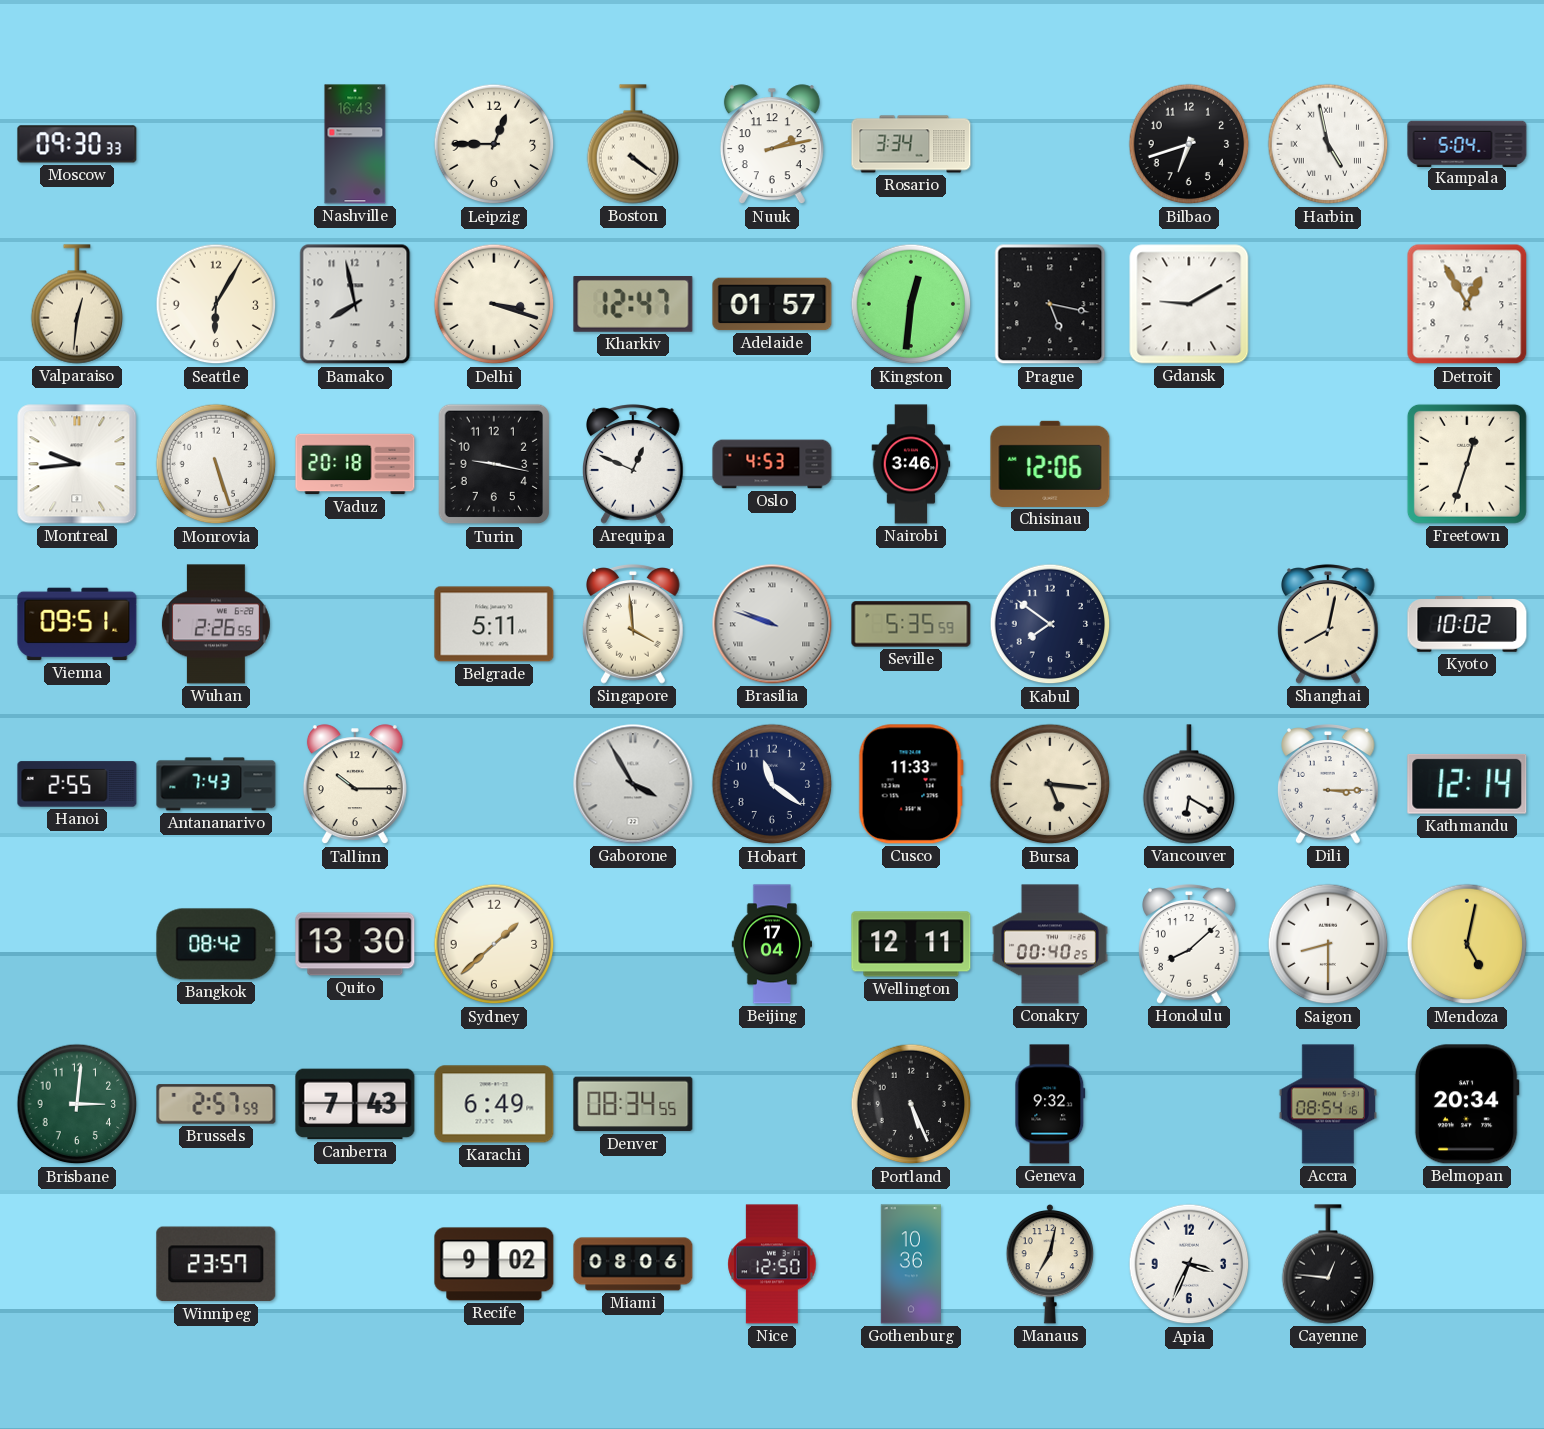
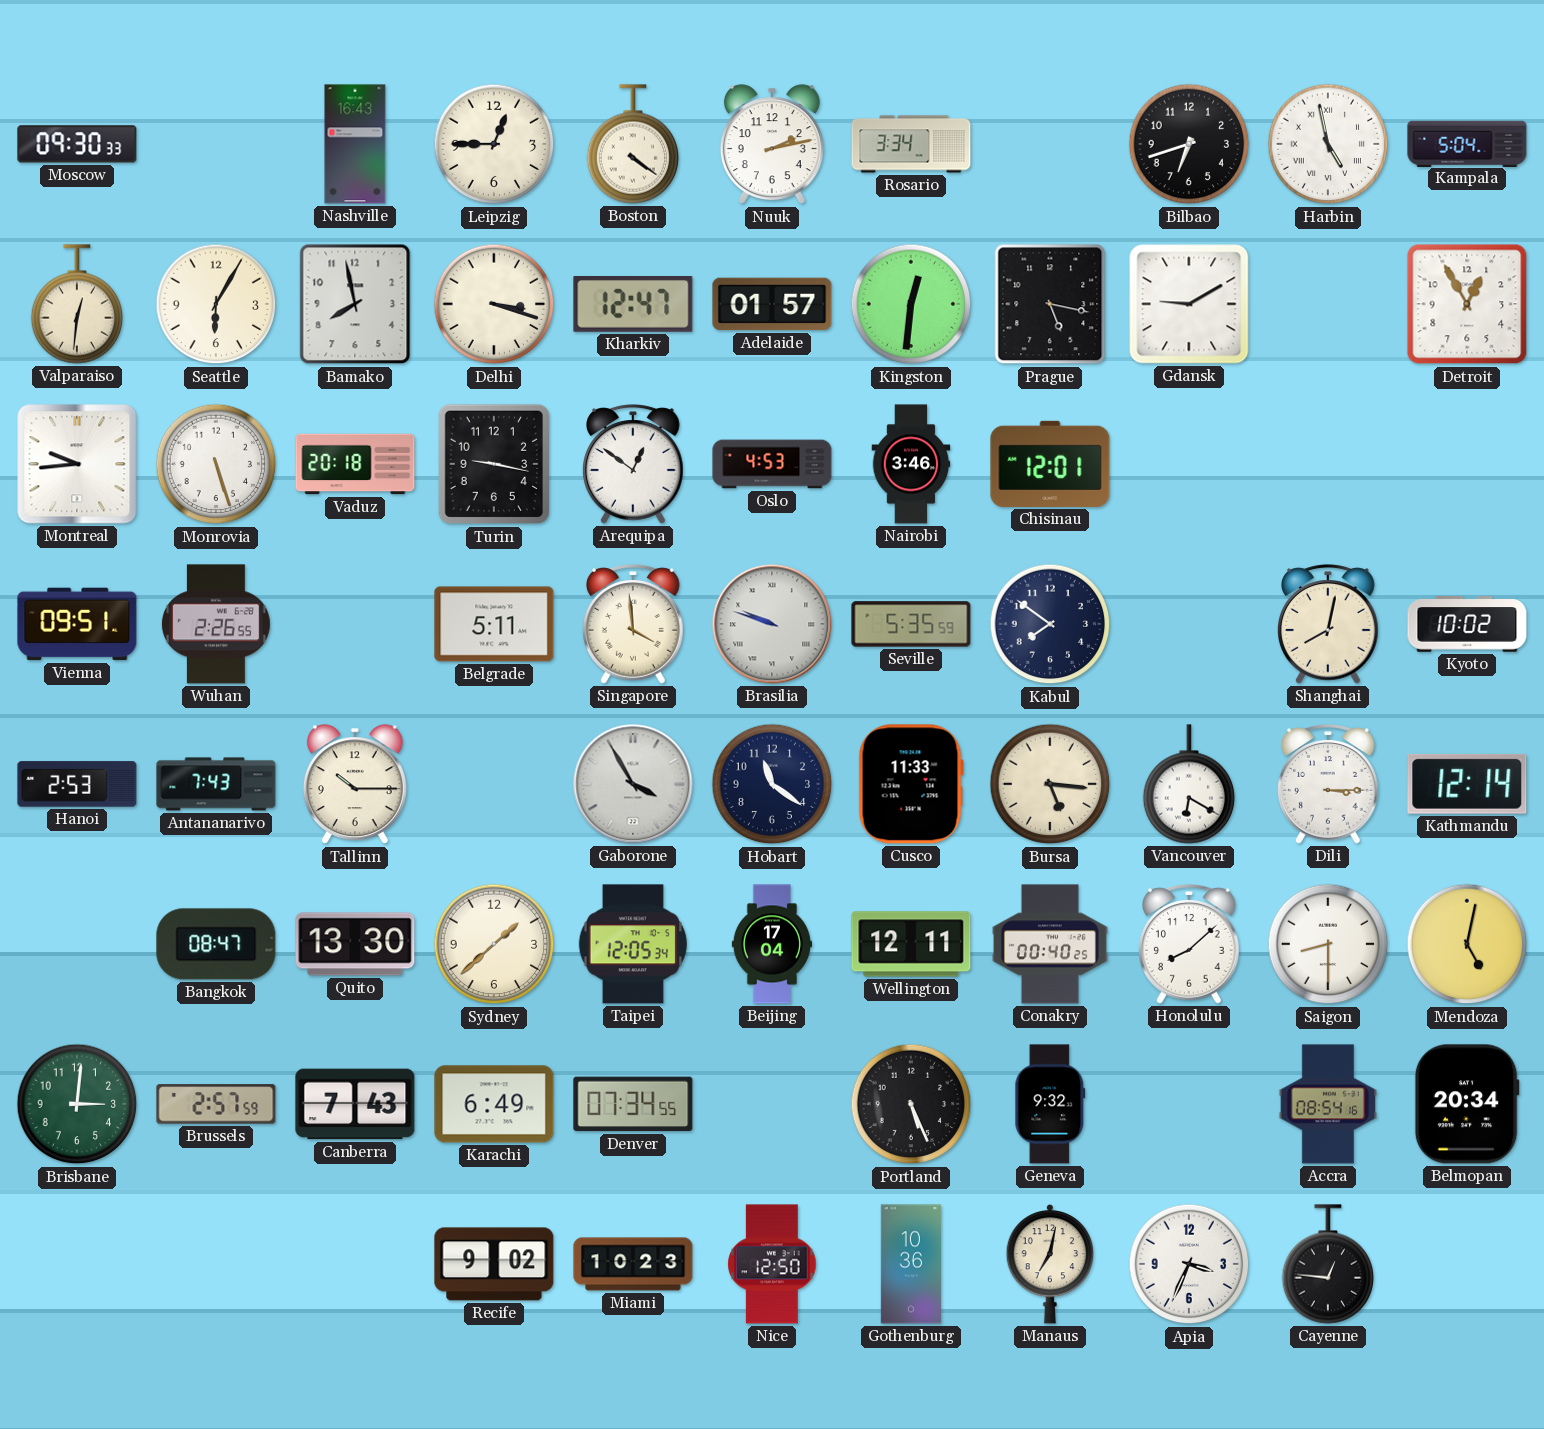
Arequipa: 12:49 -> 12:51 (634, 464)
Chisinau: 12:06 -> 12:01 (1050, 464)
Freetown: 12:33 -> none (1467, 464)
Hanoi: 2:55 -> 2:53 (77, 784)
Bangkok: 08:42 -> 08:47 (216, 944)
Taipei: none -> 12:05 (633, 944)
Denver: 08:34 -> 07:34 (633, 1104)
Winnipeg: 23:57 -> none (216, 1264)
Miami: 08:06 -> 10:23 (633, 1264)
